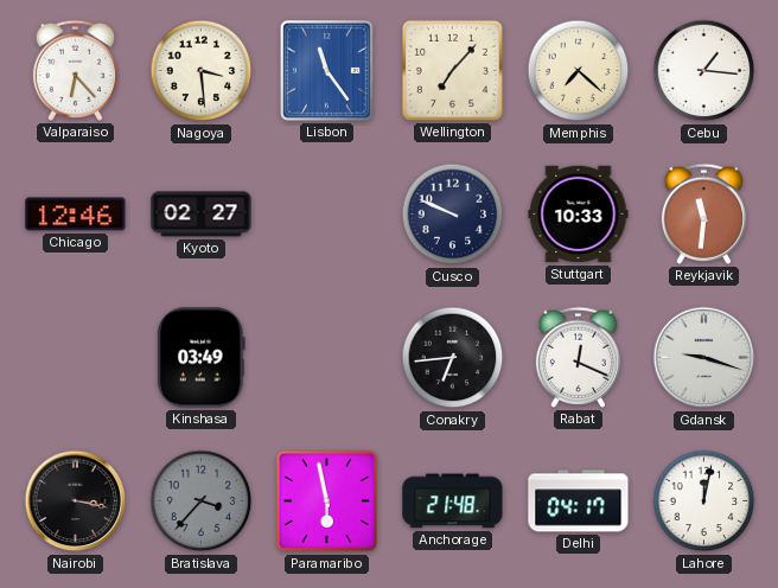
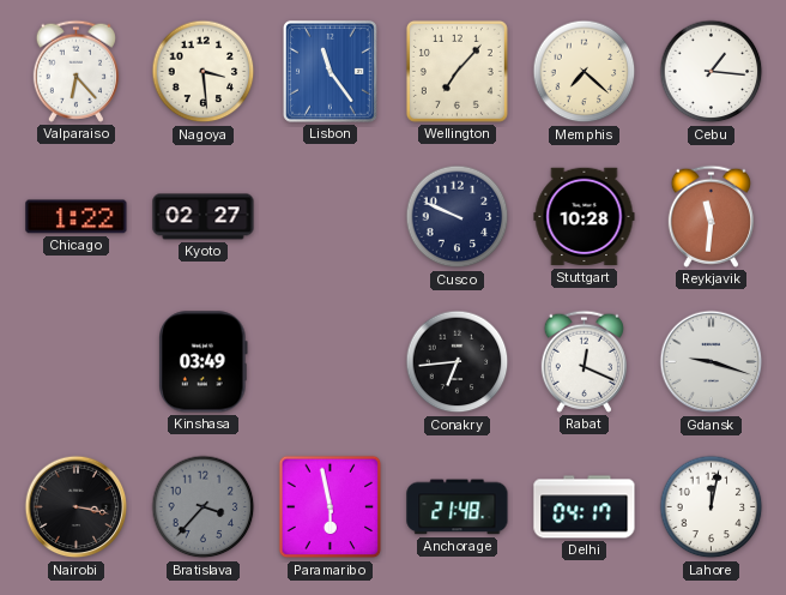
Chicago: 12:46 -> 1:22 (77, 217)
Stuttgart: 10:33 -> 10:28 (585, 217)
